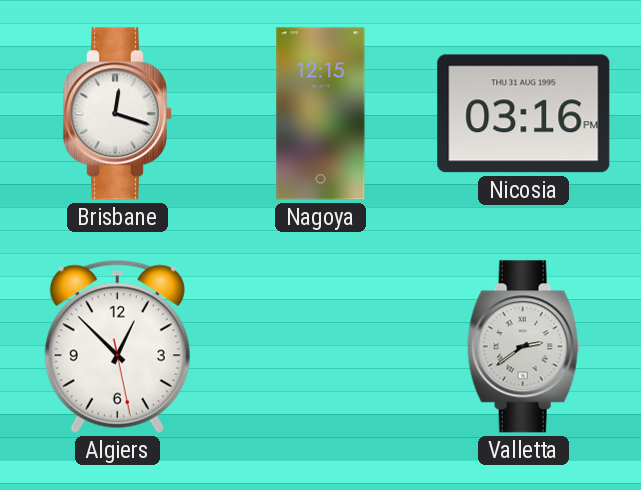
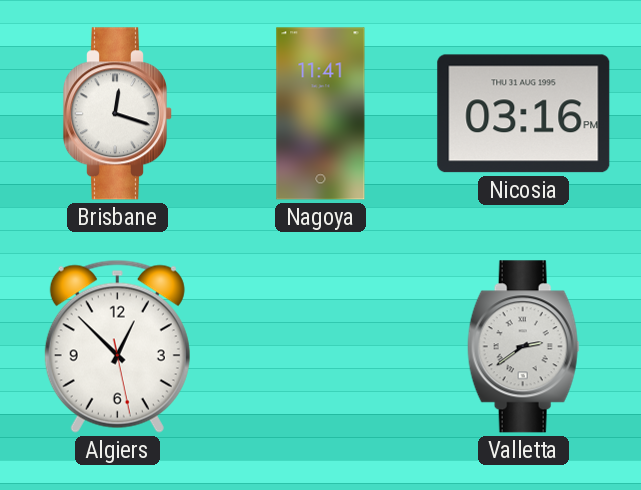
Nagoya: 12:15 -> 11:41 (321, 114)
